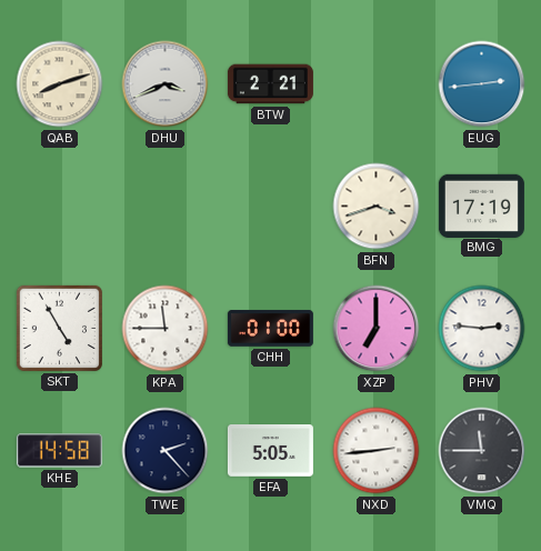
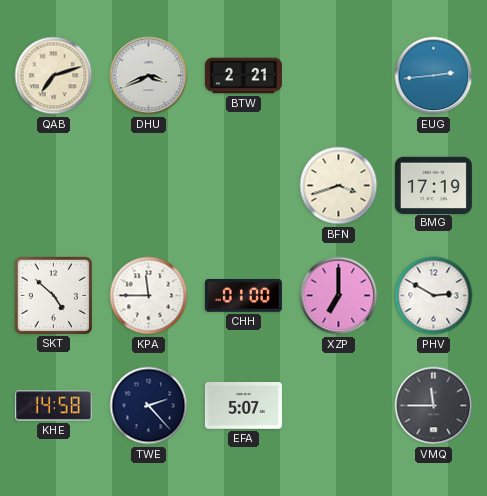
QAB: 8:12 -> 7:12 (54, 76)
SKT: 4:55 -> 4:52 (53, 295)
PHV: 2:46 -> 2:50 (434, 296)
EFA: 5:05 -> 5:07 (243, 406)
NXD: 2:44 -> none (377, 451)
